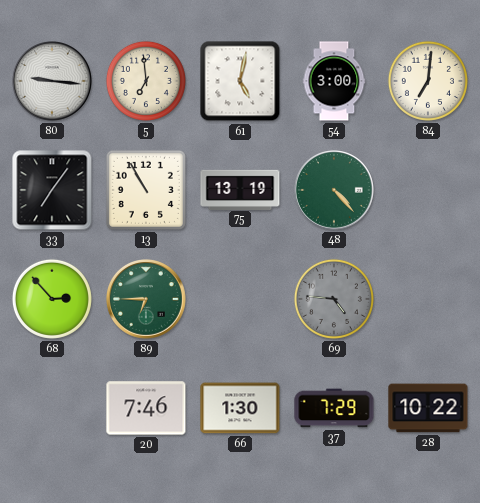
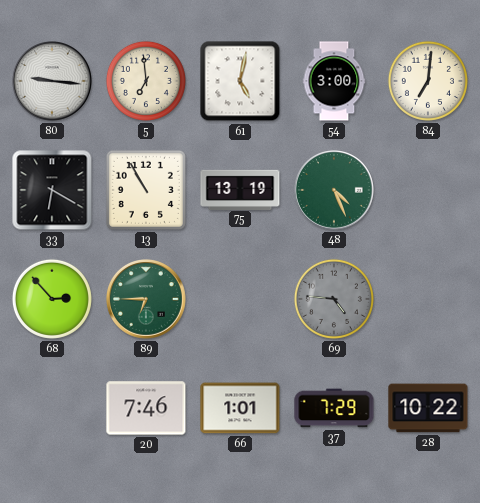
33: 7:06 -> 6:20 (52, 190)
48: 4:23 -> 4:26 (335, 191)
66: 1:30 -> 1:01 (240, 408)
